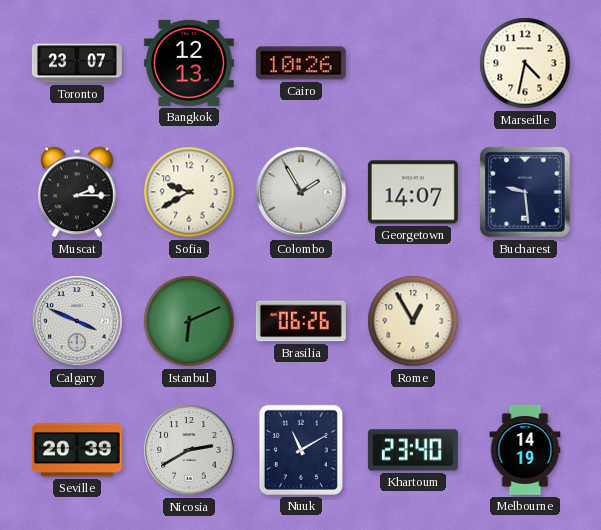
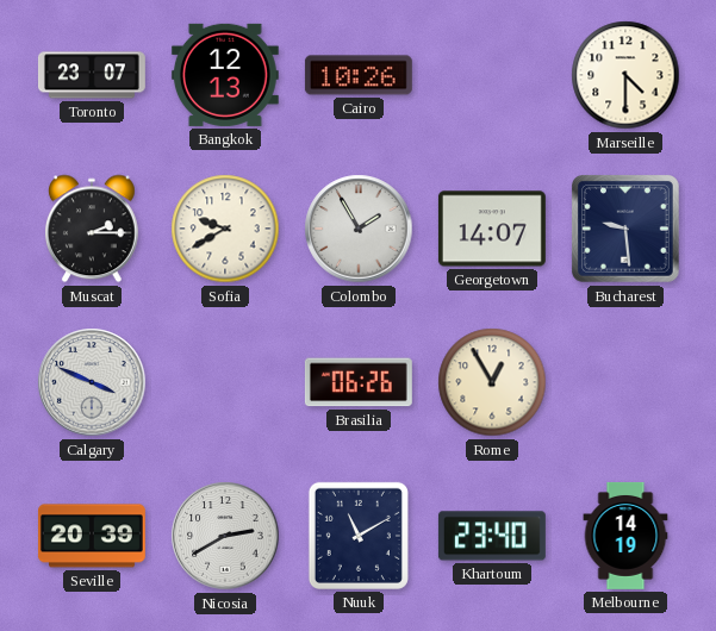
Marseille: 4:32 -> 4:30 (625, 75)
Istanbul: 6:11 -> none (189, 321)
